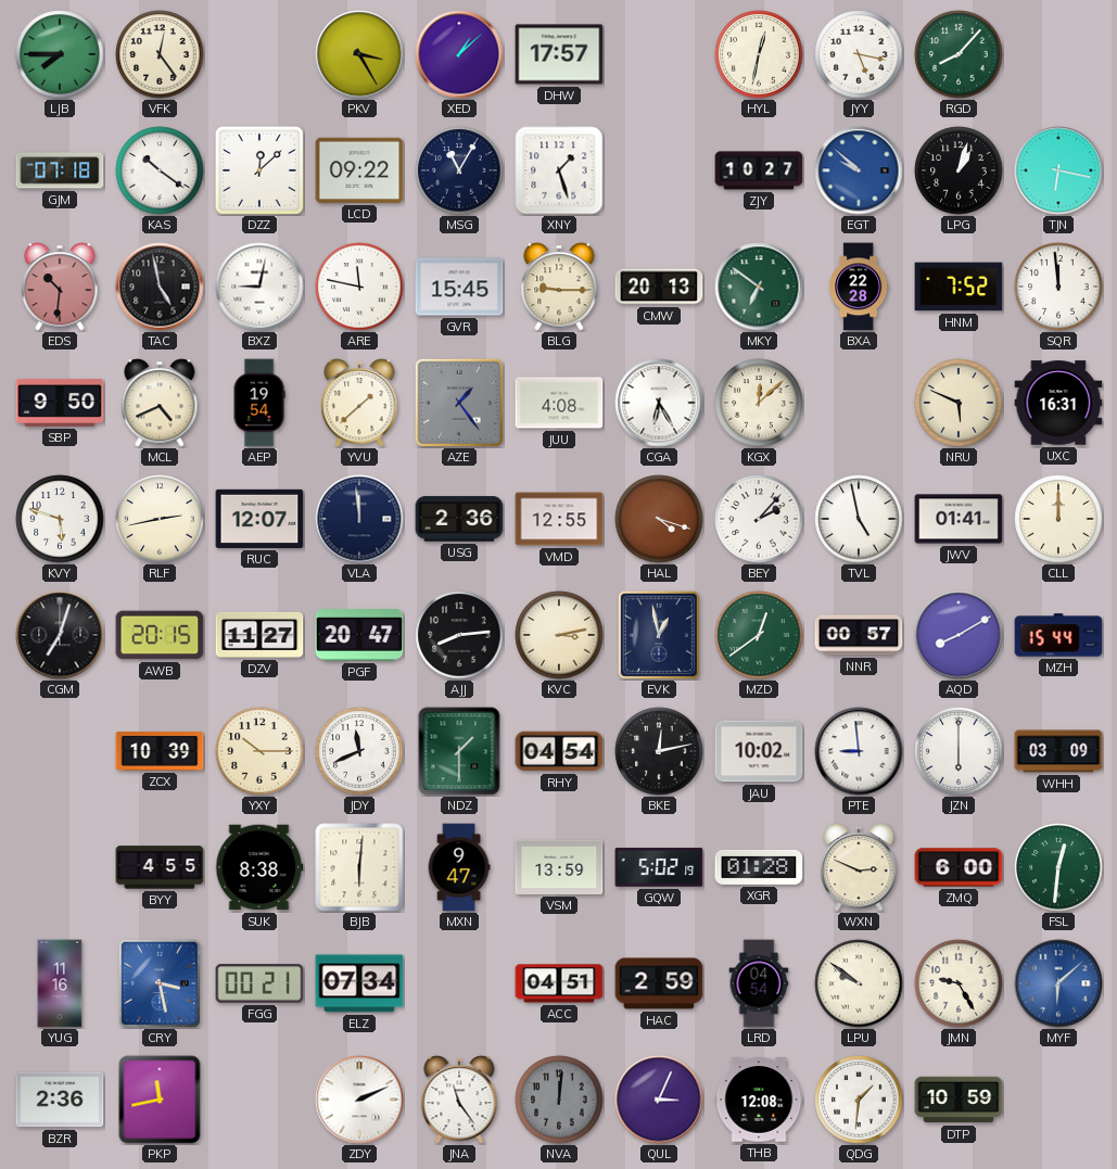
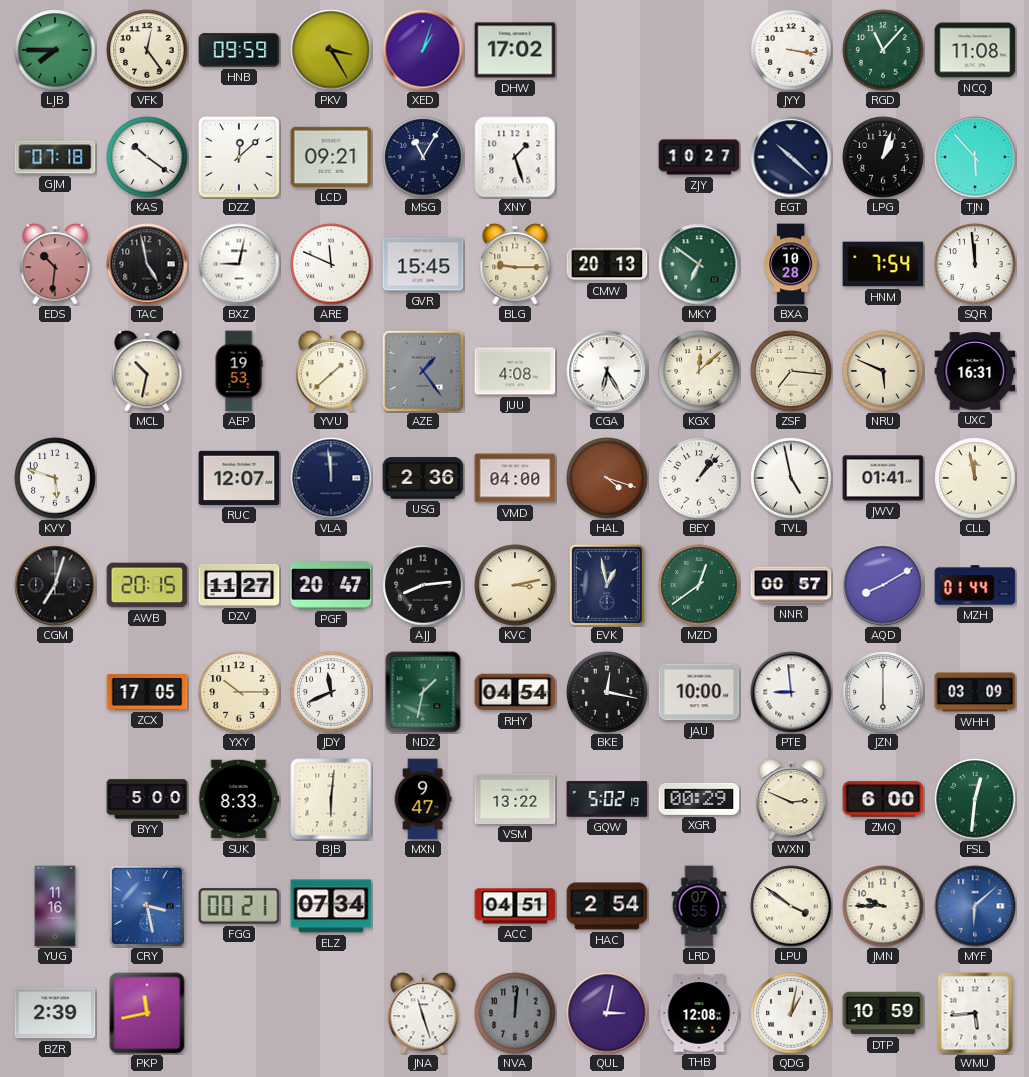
HNB: none -> 09:59 (239, 50)
XED: 1:08 -> 1:03 (423, 50)
DHW: 17:57 -> 17:02 (515, 50)
HYL: 12:32 -> none (759, 54)
JYY: 5:17 -> 3:17 (791, 50)
RGD: 8:07 -> 11:07 (883, 50)
NCQ: none -> 11:08 (975, 50)
LCD: 09:22 -> 09:21 (331, 157)
EGT: 9:52 -> 10:22 (791, 157)
EGT dial: blue -> navy (791, 157)
TJN: 6:17 -> 5:53 (975, 157)
ARE: 11:47 -> 11:49 (331, 264)
BXA: 22:28 -> 10:28 (791, 264)
HNM: 7:52 -> 7:54 (883, 264)
SBP: 9:50 -> none (60, 403)
MCL: 4:41 -> 10:32 (147, 371)
AEP: 19:54 -> 19:53 (239, 371)
ZSF: none -> 7:16 (791, 371)
RLF: 2:43 -> none (160, 519)
VMD: 12:55 -> 04:00 (515, 478)
BEY: 2:07 -> 1:07 (699, 478)
CLL: 12:00 -> 11:58 (975, 478)
MZH: 15:44 -> 01:44 (975, 585)
ZCX: 10:39 -> 17:05 (147, 692)
NDZ: 1:30 -> 1:32 (423, 692)
BKE: 12:13 -> 12:17 (607, 692)
JAU: 10:02 -> 10:00 (699, 692)
BYY: 4:55 -> 5:00 (147, 799)
SUK: 8:38 -> 8:33 (239, 799)
VSM: 13:59 -> 13:22 (515, 799)
XGR: 01:28 -> 00:29 (699, 799)
HAC: 2:59 -> 2:54 (607, 906)
LRD: 04:54 -> 07:55 (699, 906)
LPU: 9:51 -> 3:51 (791, 906)
JMN: 9:25 -> 9:45 (883, 906)
BZR: 2:36 -> 2:39 (55, 1013)
ZDY: 2:11 -> none (359, 1100)
JNA: 11:24 -> 11:27 (423, 1013)
QUL: 3:04 -> 3:02 (607, 1013)
QDG: 1:31 -> 1:02 (791, 1013)
WMU: none -> 5:44 (975, 1013)
